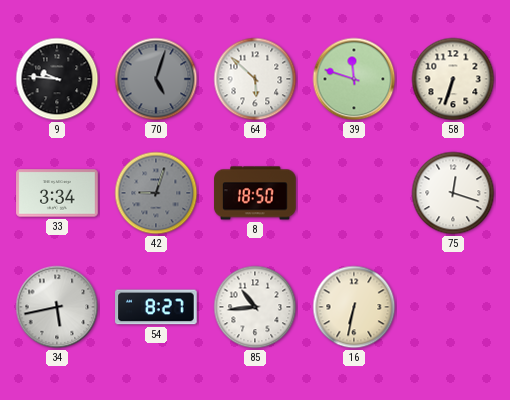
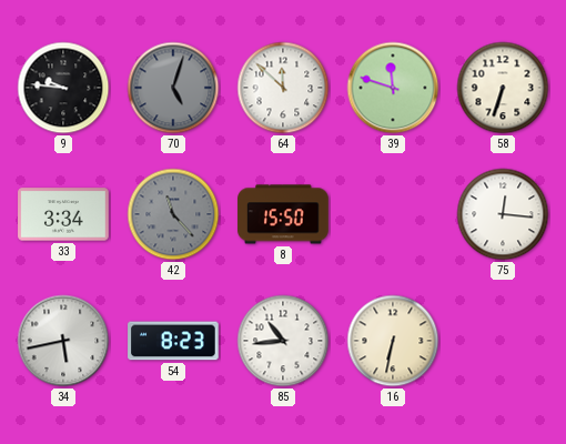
64: 5:52 -> 11:52 (283, 88)
42: 9:03 -> 11:23 (173, 214)
8: 18:50 -> 15:50 (283, 214)
75: 12:18 -> 12:16 (503, 214)
54: 8:27 -> 8:23 (173, 341)
